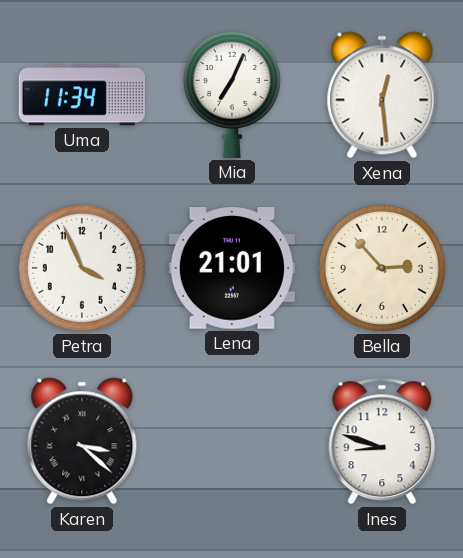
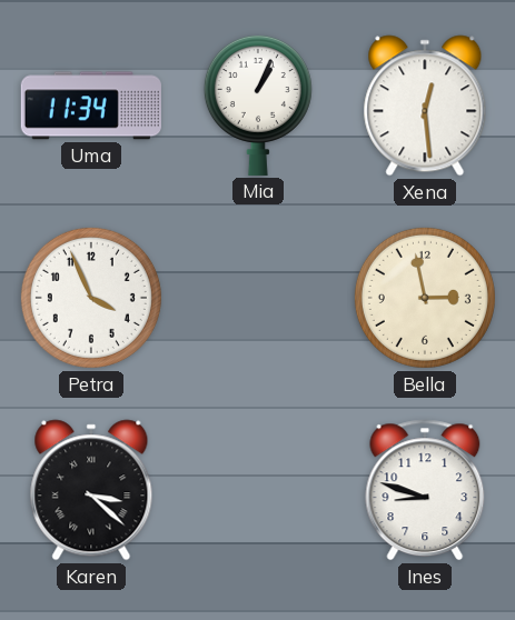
Mia: 7:04 -> 1:04 (258, 104)
Lena: 21:01 -> none (232, 268)
Bella: 2:53 -> 2:58 (425, 298)
